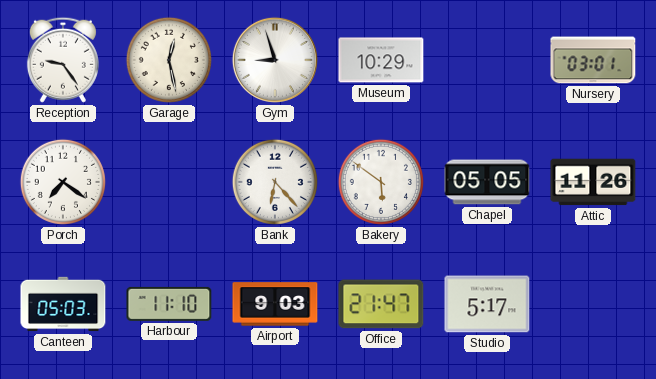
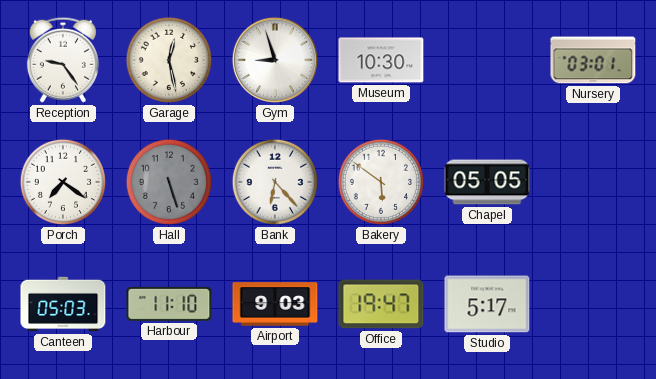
Museum: 10:29 -> 10:30 (381, 60)
Hall: none -> 5:27 (169, 182)
Attic: 11:26 -> none (593, 182)
Office: 21:47 -> 19:47 (381, 304)
